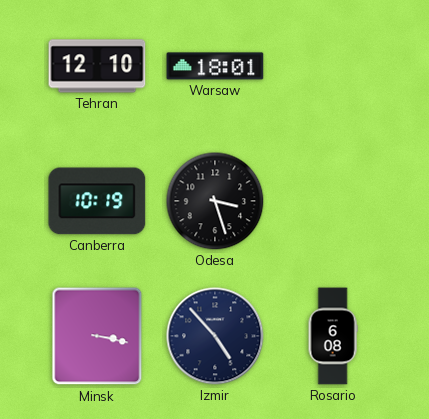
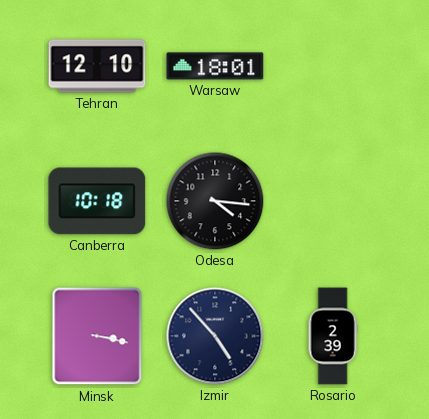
Canberra: 10:19 -> 10:18 (97, 201)
Odesa: 3:27 -> 4:16 (215, 201)
Rosario: 6:08 -> 2:39 (333, 336)
